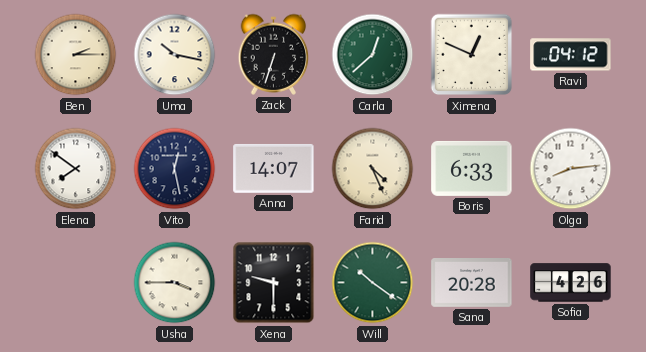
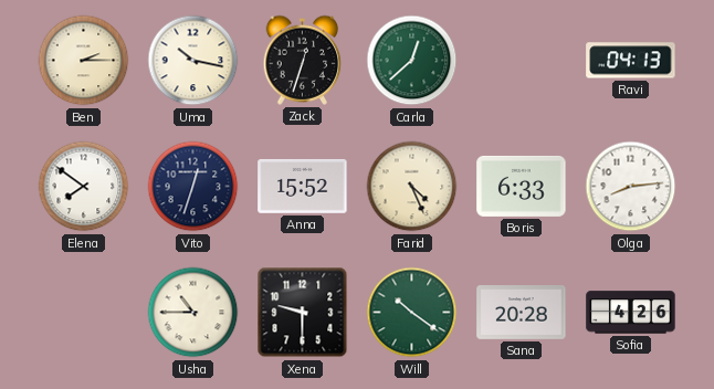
Zack: 6:33 -> 12:33 (303, 60)
Ximena: 12:49 -> none (472, 55)
Ravi: 04:12 -> 04:13 (631, 61)
Vito: 12:28 -> 12:33 (193, 187)
Anna: 14:07 -> 15:52 (303, 186)
Usha: 3:45 -> 10:45 (193, 313)
